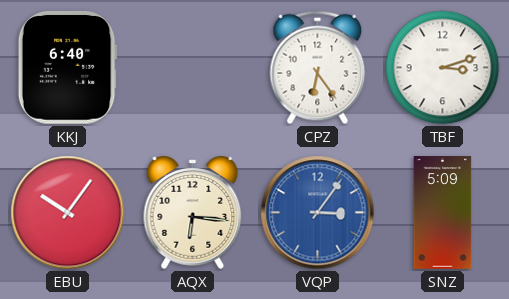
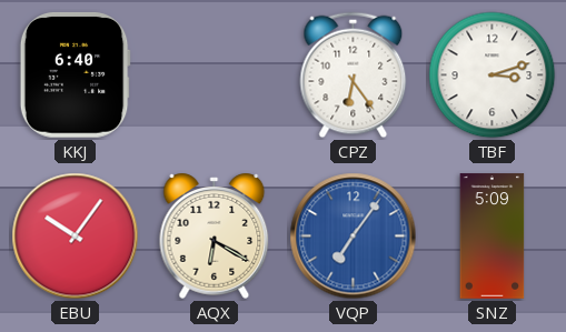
AQX: 6:16 -> 6:20 (215, 235)
VQP: 3:06 -> 7:06 (354, 237)
